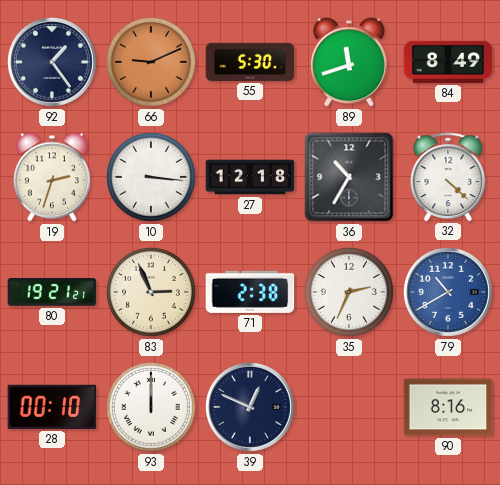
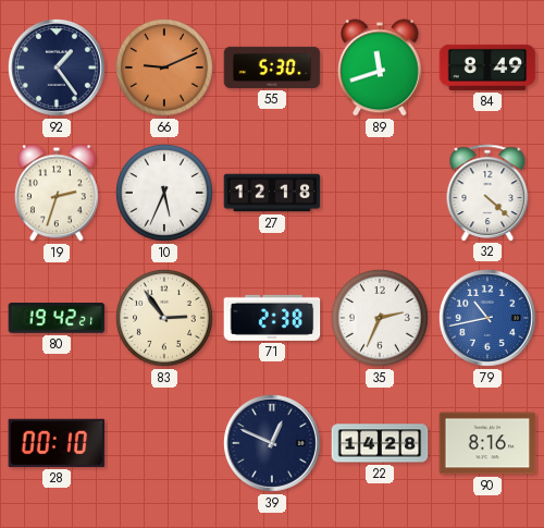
10: 3:16 -> 5:34 (164, 193)
36: 10:35 -> none (349, 177)
80: 19:21 -> 19:42 (57, 318)
83: 2:56 -> 2:54 (164, 318)
79: 10:40 -> 10:43 (487, 318)
93: 12:00 -> none (151, 407)
22: none -> 14:28 (380, 443)
